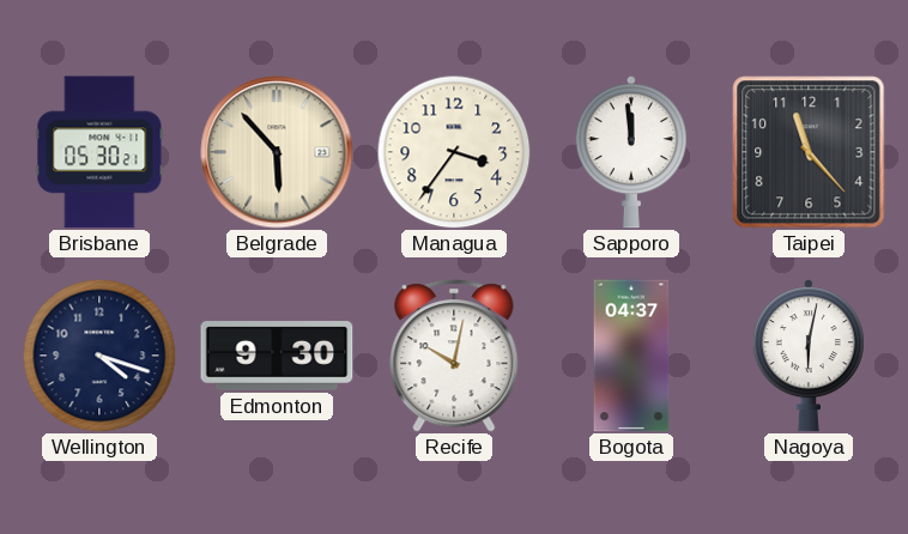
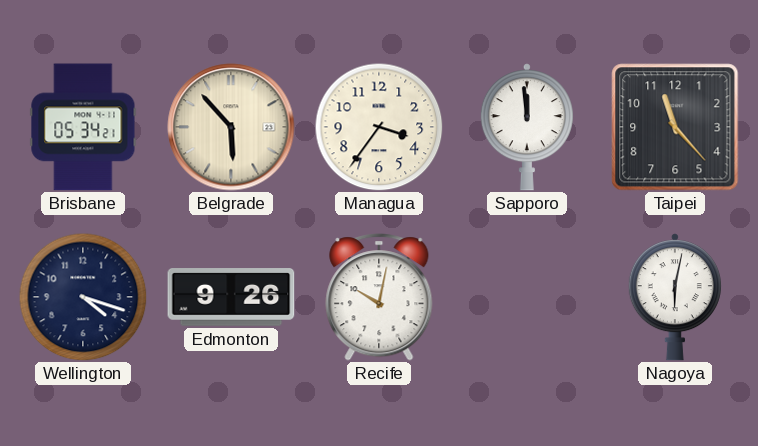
Brisbane: 05:30 -> 05:34 (83, 127)
Edmonton: 9:30 -> 9:26 (231, 297)
Bogota: 04:37 -> none (631, 356)
